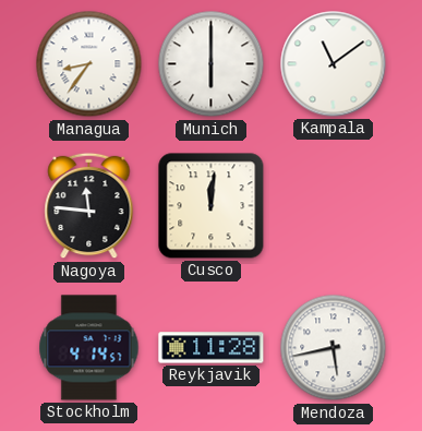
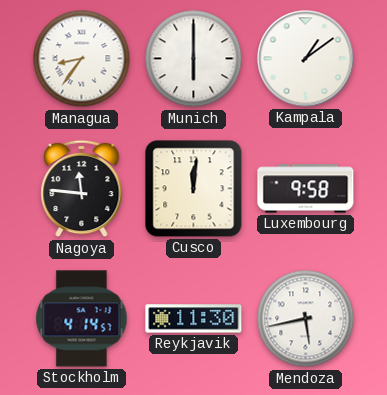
Kampala: 11:09 -> 1:09 (306, 59)
Luxembourg: none -> 9:58 (306, 189)
Reykjavik: 11:28 -> 11:30 (194, 319)
